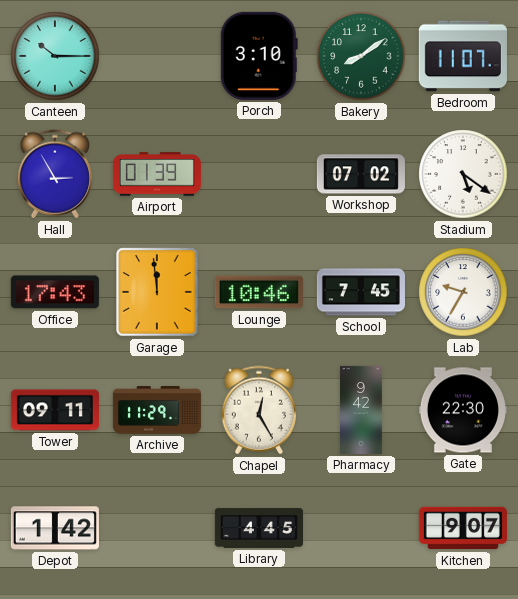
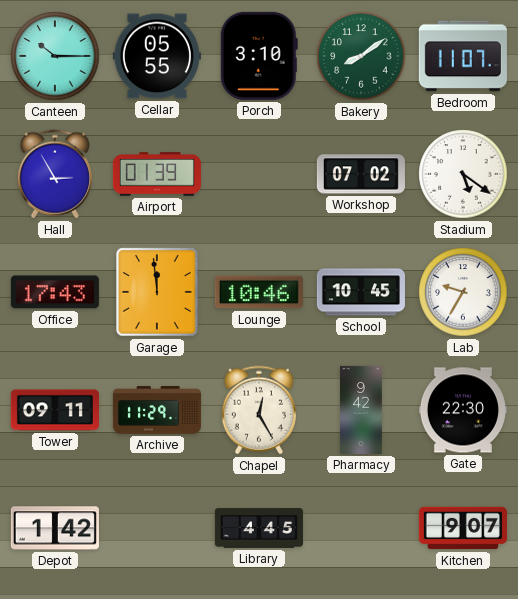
Cellar: none -> 05:55 (157, 56)
School: 7:45 -> 10:45 (361, 292)
